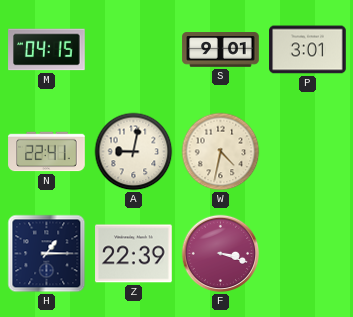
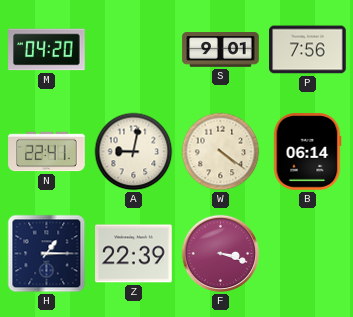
M: 04:15 -> 04:20 (47, 50)
P: 3:01 -> 7:56 (308, 50)
W: 4:32 -> 4:21 (221, 152)
B: none -> 06:14 (307, 152)
